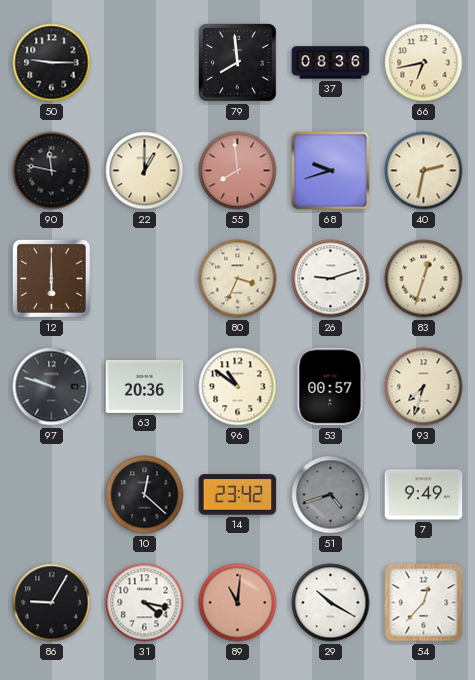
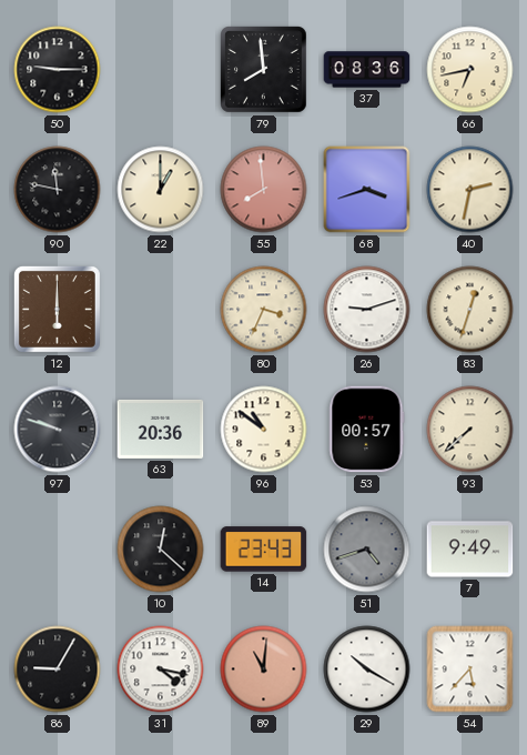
68: 9:42 -> 3:42 (367, 190)
93: 7:33 -> 7:38 (470, 430)
14: 23:42 -> 23:43 (264, 550)
54: 12:37 -> 5:37 (470, 670)
